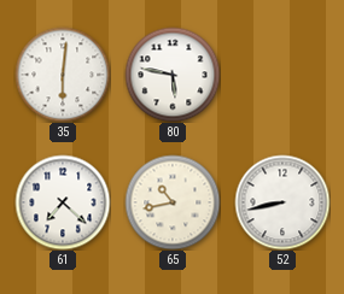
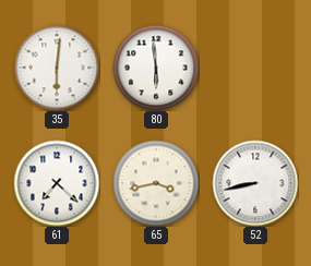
80: 5:47 -> 5:59 (156, 68)
65: 10:43 -> 3:43 (156, 183)
